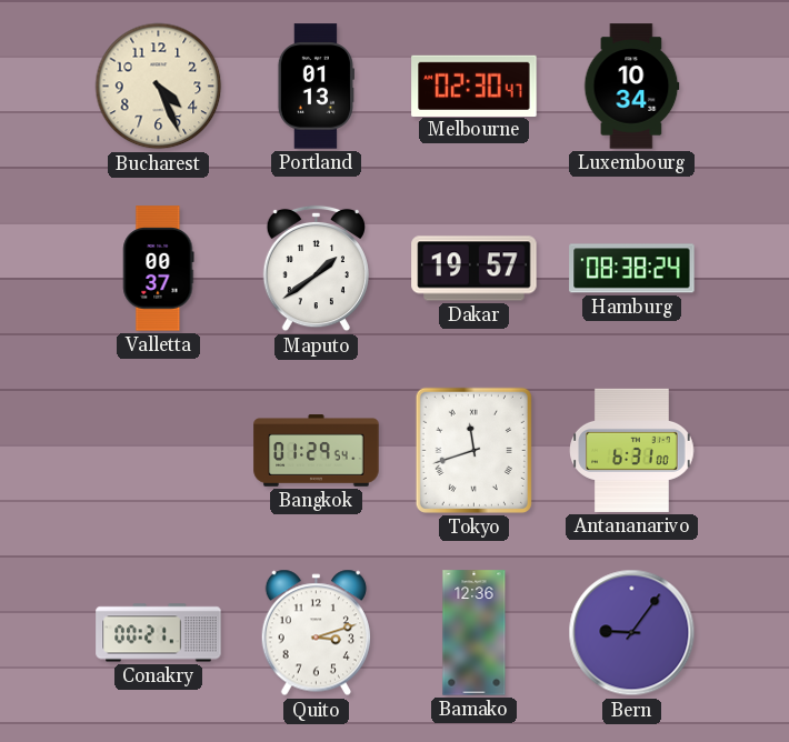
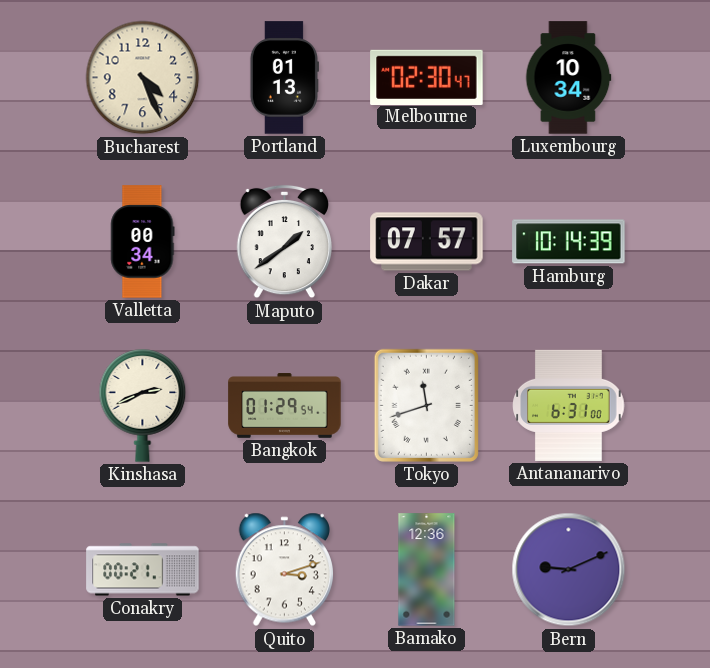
Valletta: 00:37 -> 00:34 (143, 242)
Dakar: 19:57 -> 07:57 (427, 242)
Hamburg: 08:38 -> 10:14 (569, 242)
Kinshasa: none -> 2:41 (143, 406)
Bern: 9:06 -> 9:11 (569, 570)
